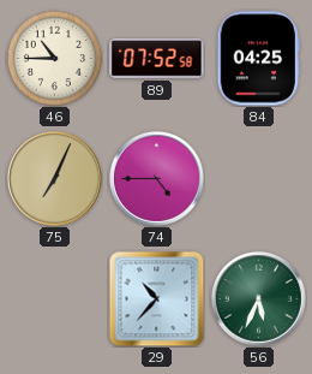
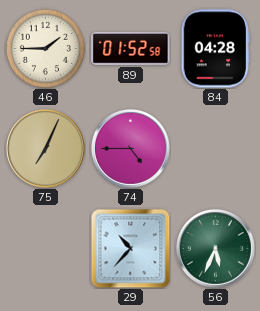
46: 10:45 -> 1:45 (45, 48)
89: 07:52 -> 01:52 (131, 49)
84: 04:25 -> 04:28 (215, 49)
